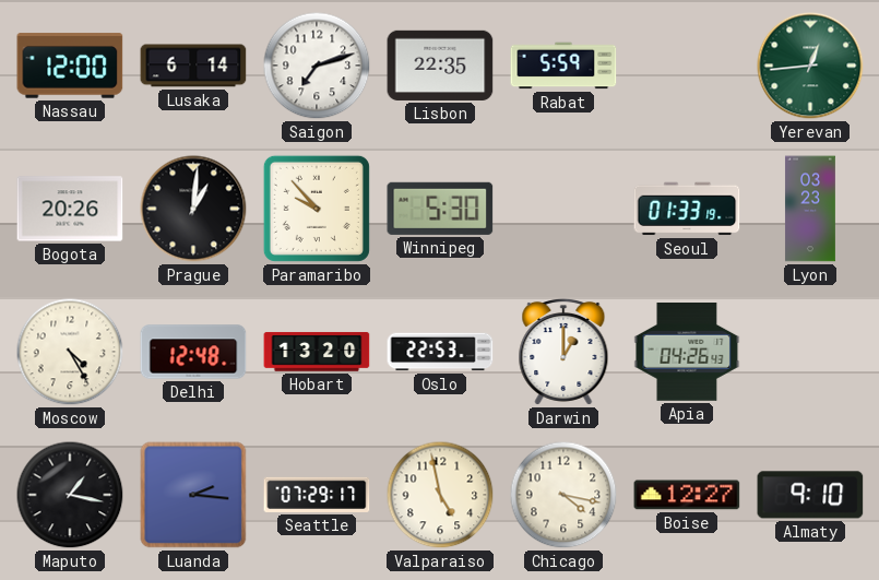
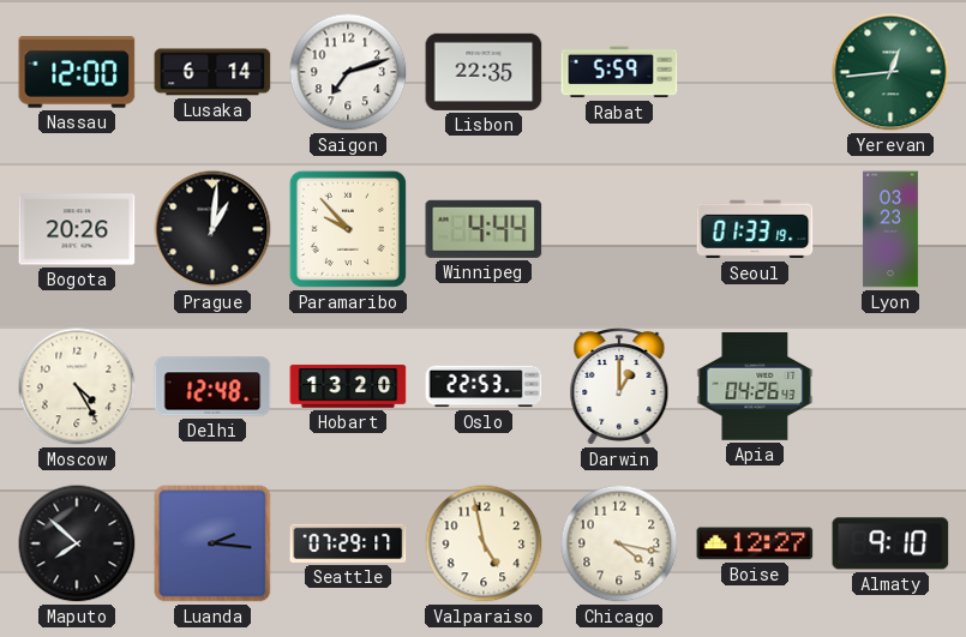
Winnipeg: 5:30 -> 4:44 (484, 229)
Maputo: 1:17 -> 7:52 (77, 543)
